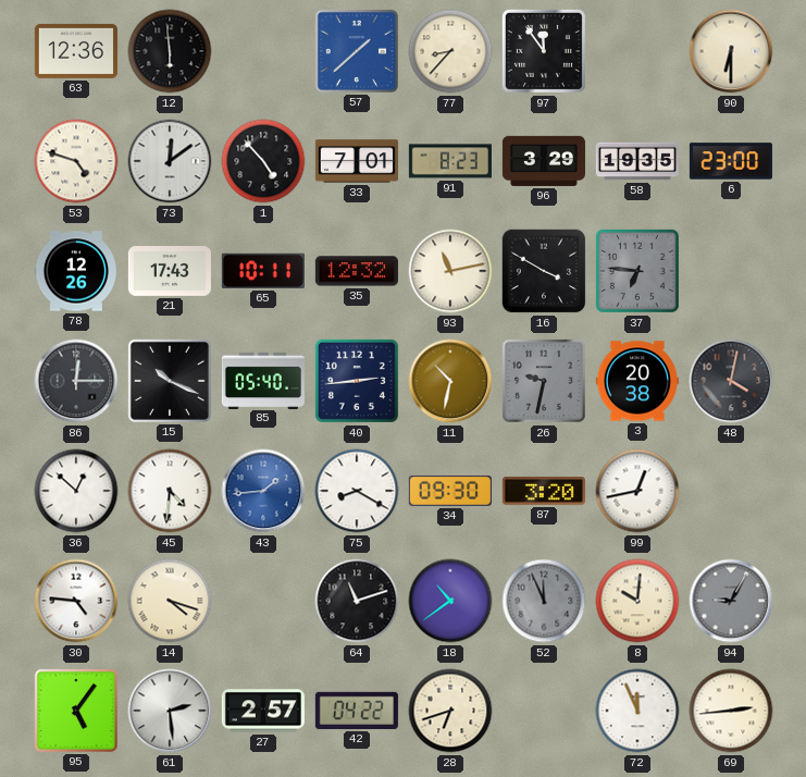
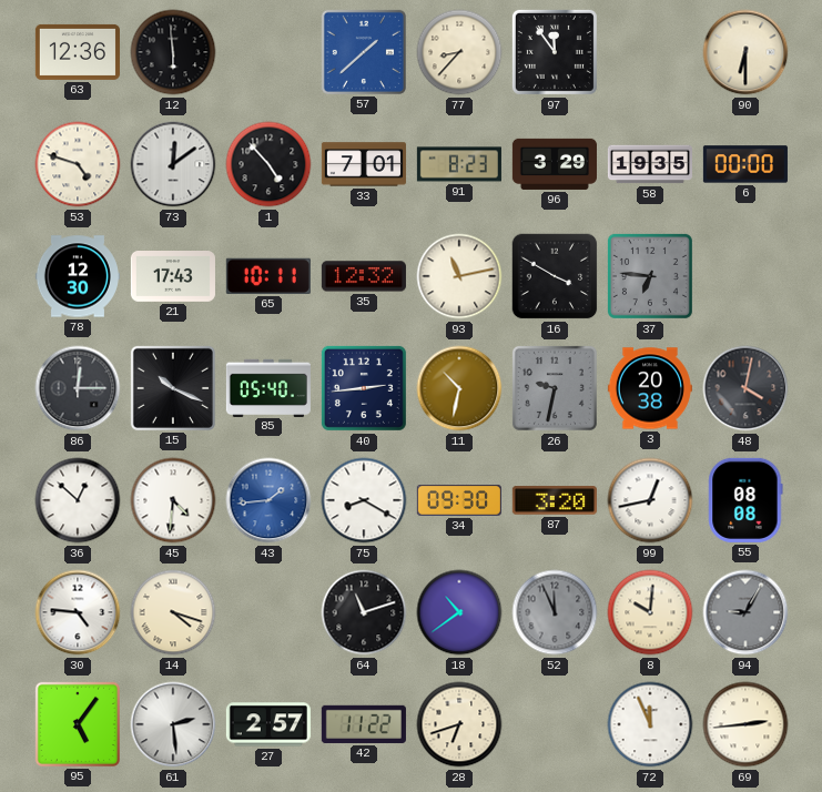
6: 23:00 -> 00:00 (745, 164)
78: 12:26 -> 12:30 (78, 276)
55: none -> 08:08 (745, 500)
42: 04:22 -> 11:22 (364, 724)
